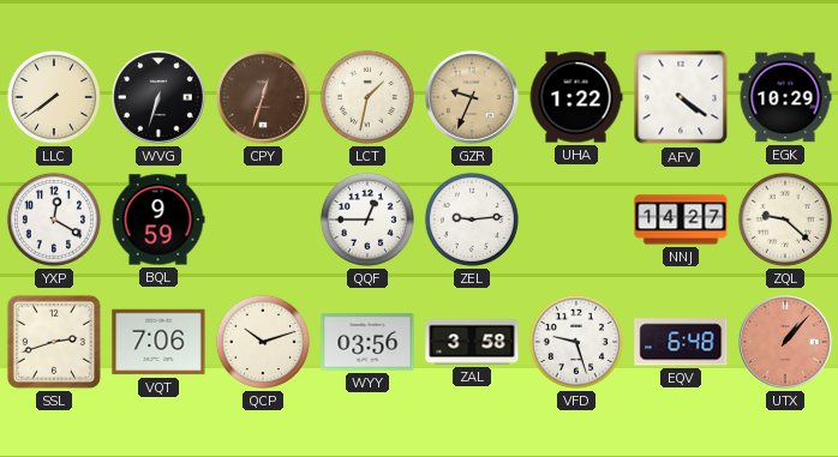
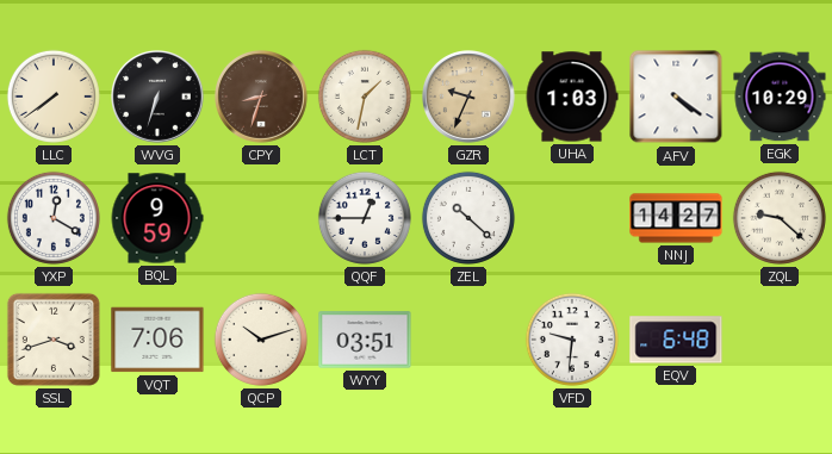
CPY: 12:33 -> 8:33 (262, 98)
UHA: 1:22 -> 1:03 (572, 97)
ZEL: 9:14 -> 10:22 (468, 218)
SSL: 2:42 -> 3:42 (54, 340)
WYY: 03:56 -> 03:51 (365, 340)
ZAL: 3:58 -> none (472, 342)
VFD: 9:27 -> 9:31 (572, 340)
UTX: 1:07 -> none (786, 343)
